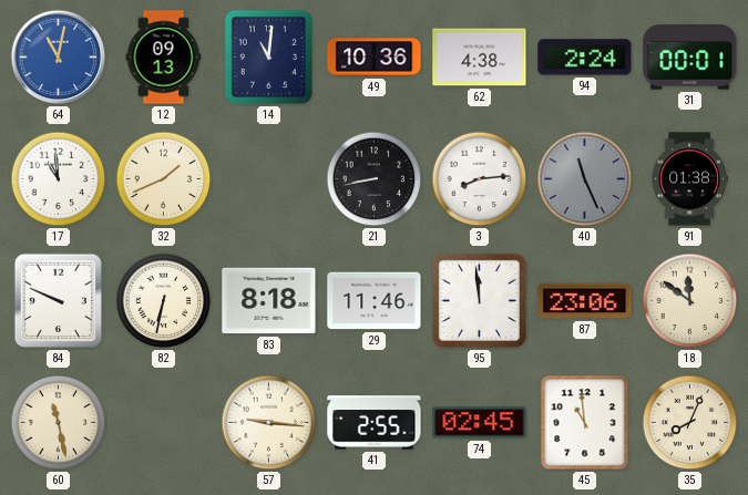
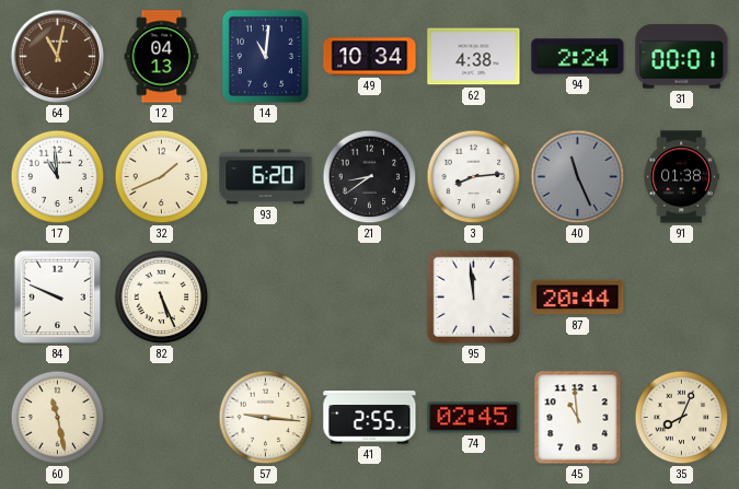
64 dial: blue -> brown (58, 57)
12: 09:13 -> 04:13 (162, 57)
49: 10:36 -> 10:34 (370, 57)
93: none -> 6:20 (266, 177)
21: 8:43 -> 8:39 (370, 177)
82: 6:32 -> 5:26 (162, 298)
83: 8:18 -> none (269, 301)
29: 11:46 -> none (375, 301)
87: 23:06 -> 20:44 (578, 298)
18: 11:51 -> none (690, 301)
